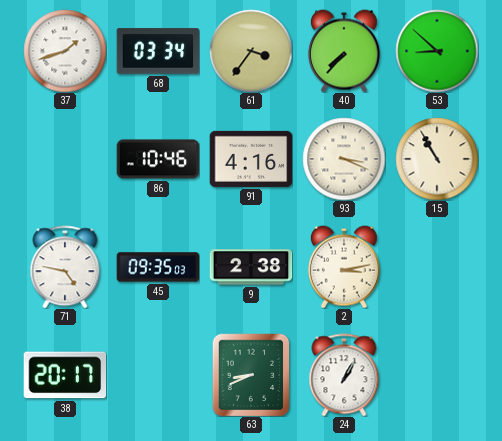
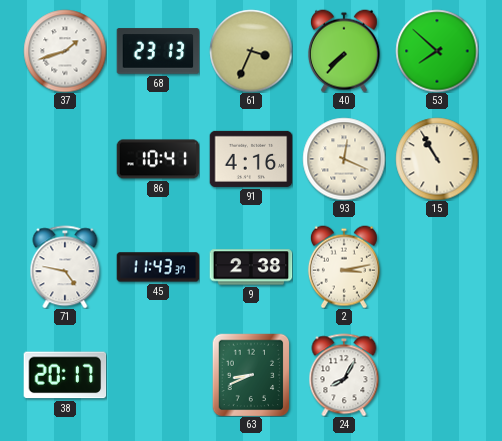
68: 03:34 -> 23:13 (158, 51)
61: 3:36 -> 3:34 (251, 51)
53: 8:52 -> 7:52 (437, 51)
86: 10:46 -> 10:41 (158, 159)
93: 3:19 -> 12:19 (344, 159)
45: 09:35 -> 11:43 (158, 267)
24: 1:05 -> 8:05 (344, 375)
